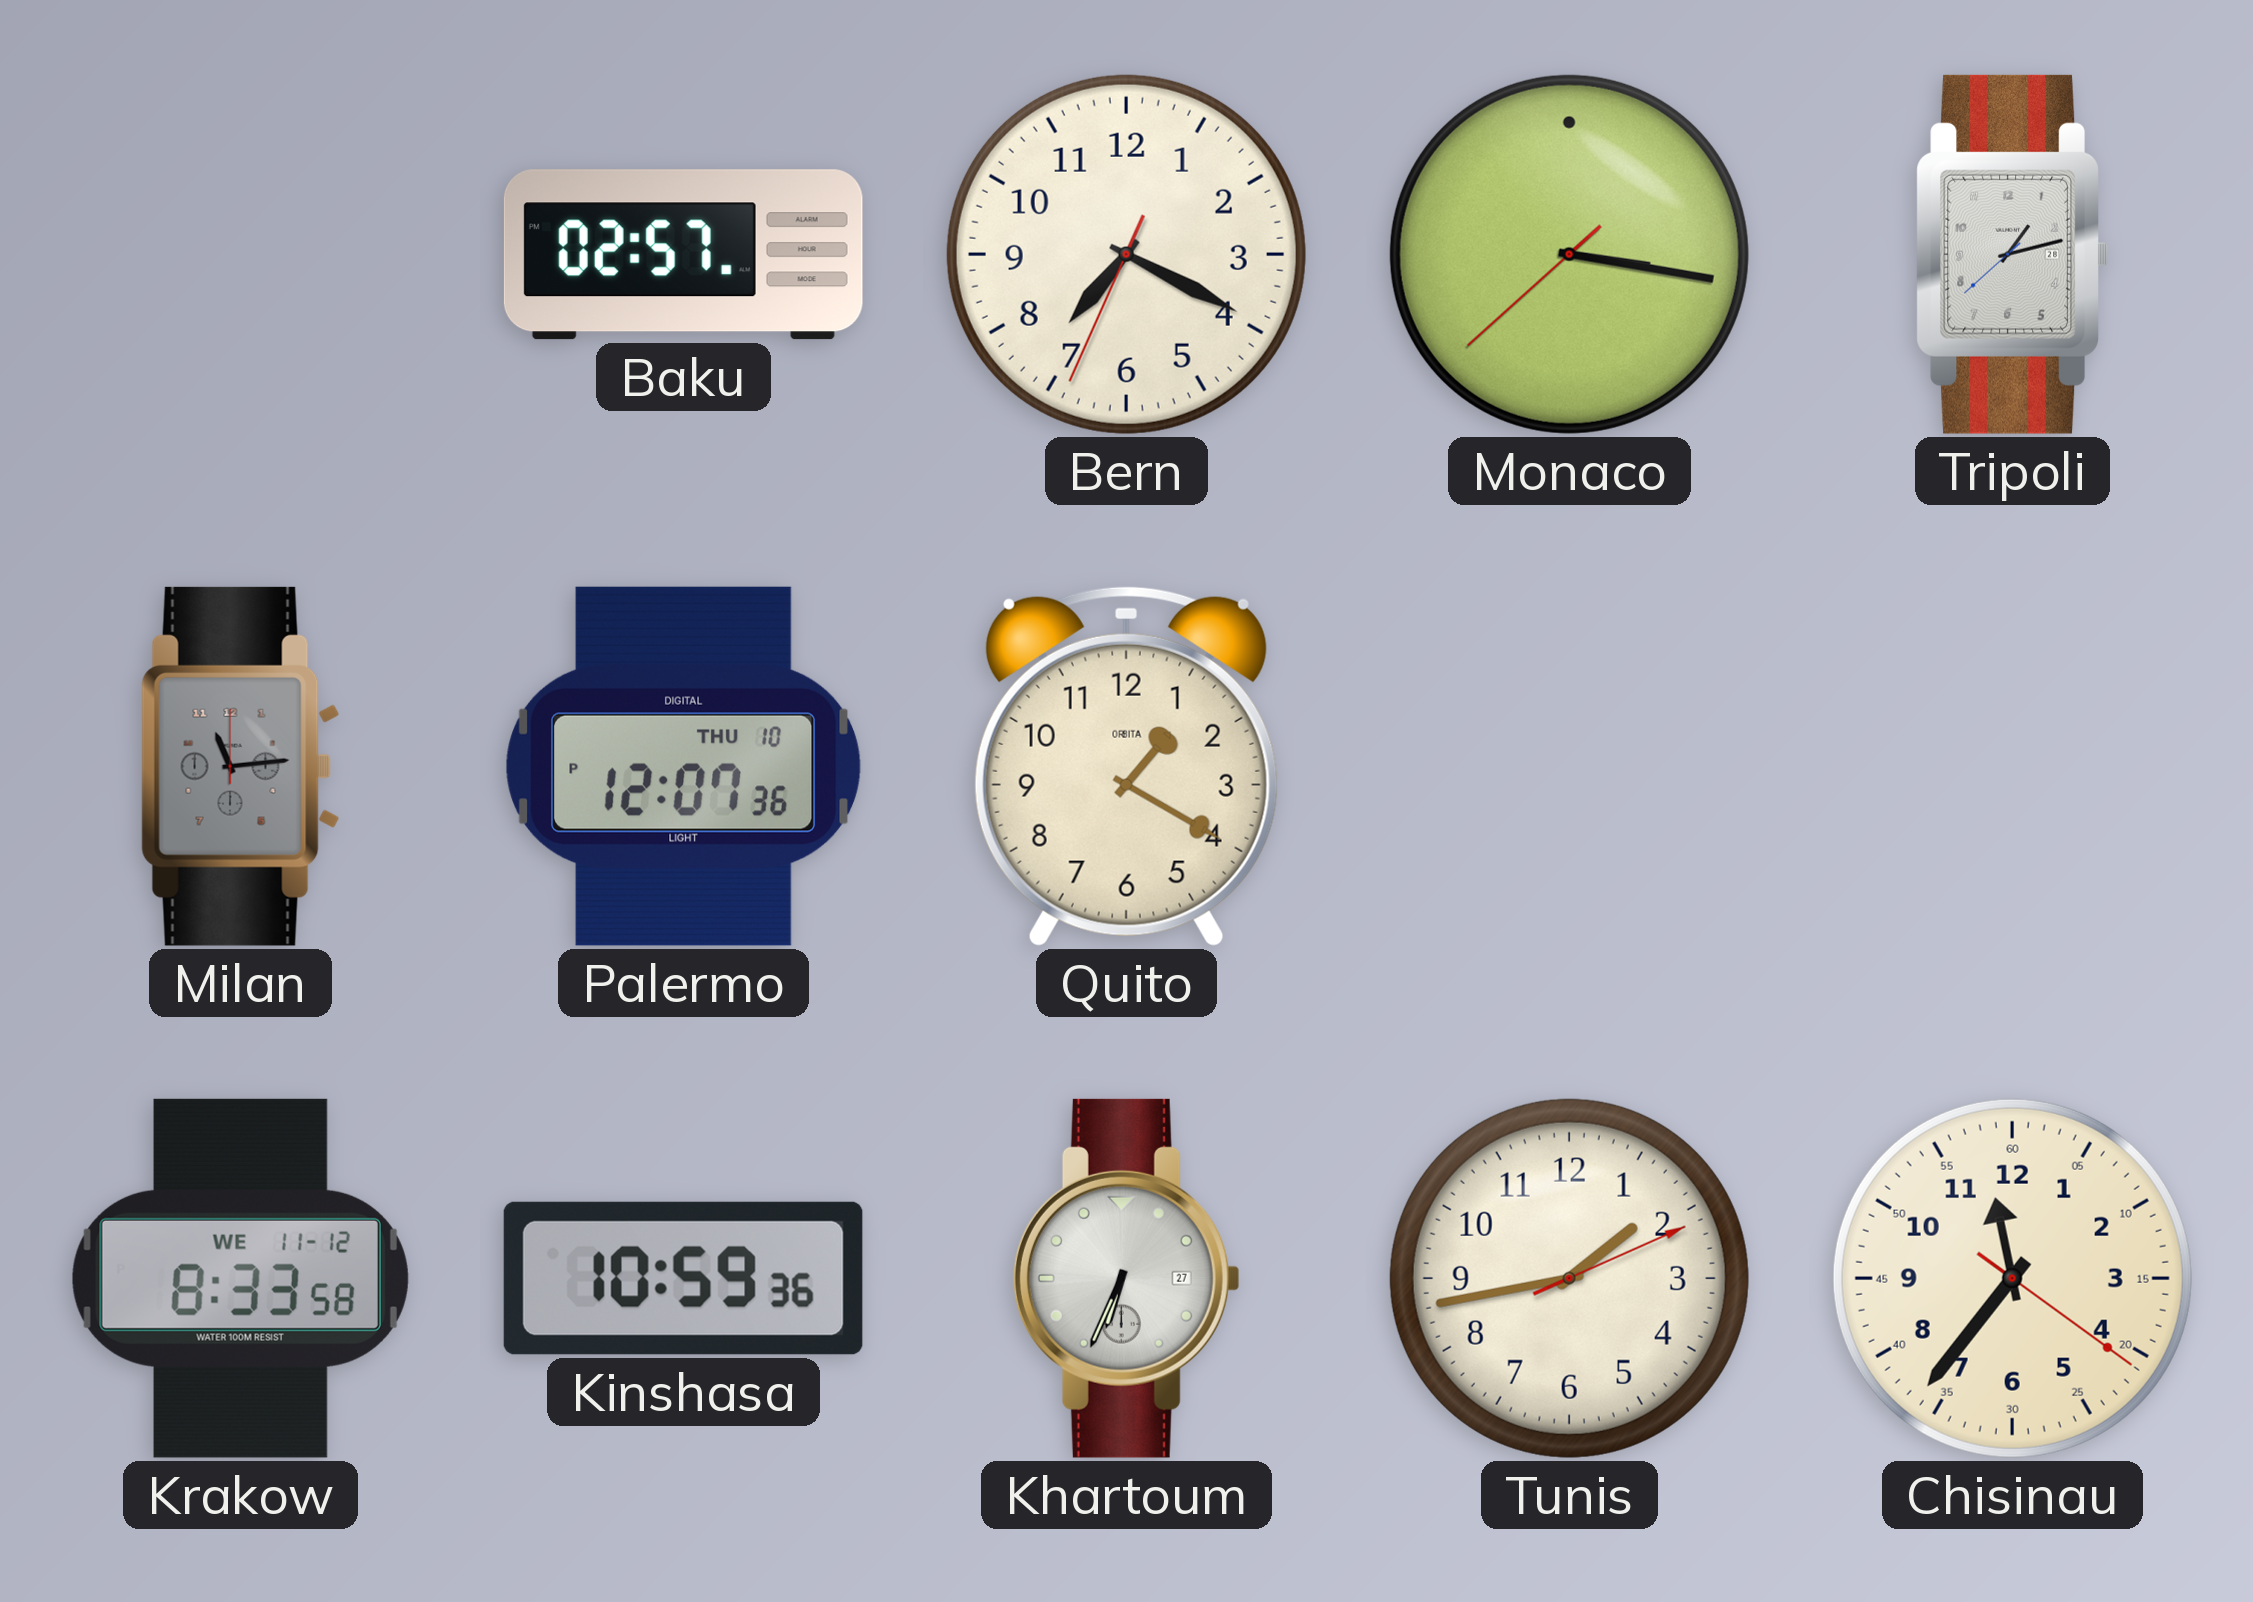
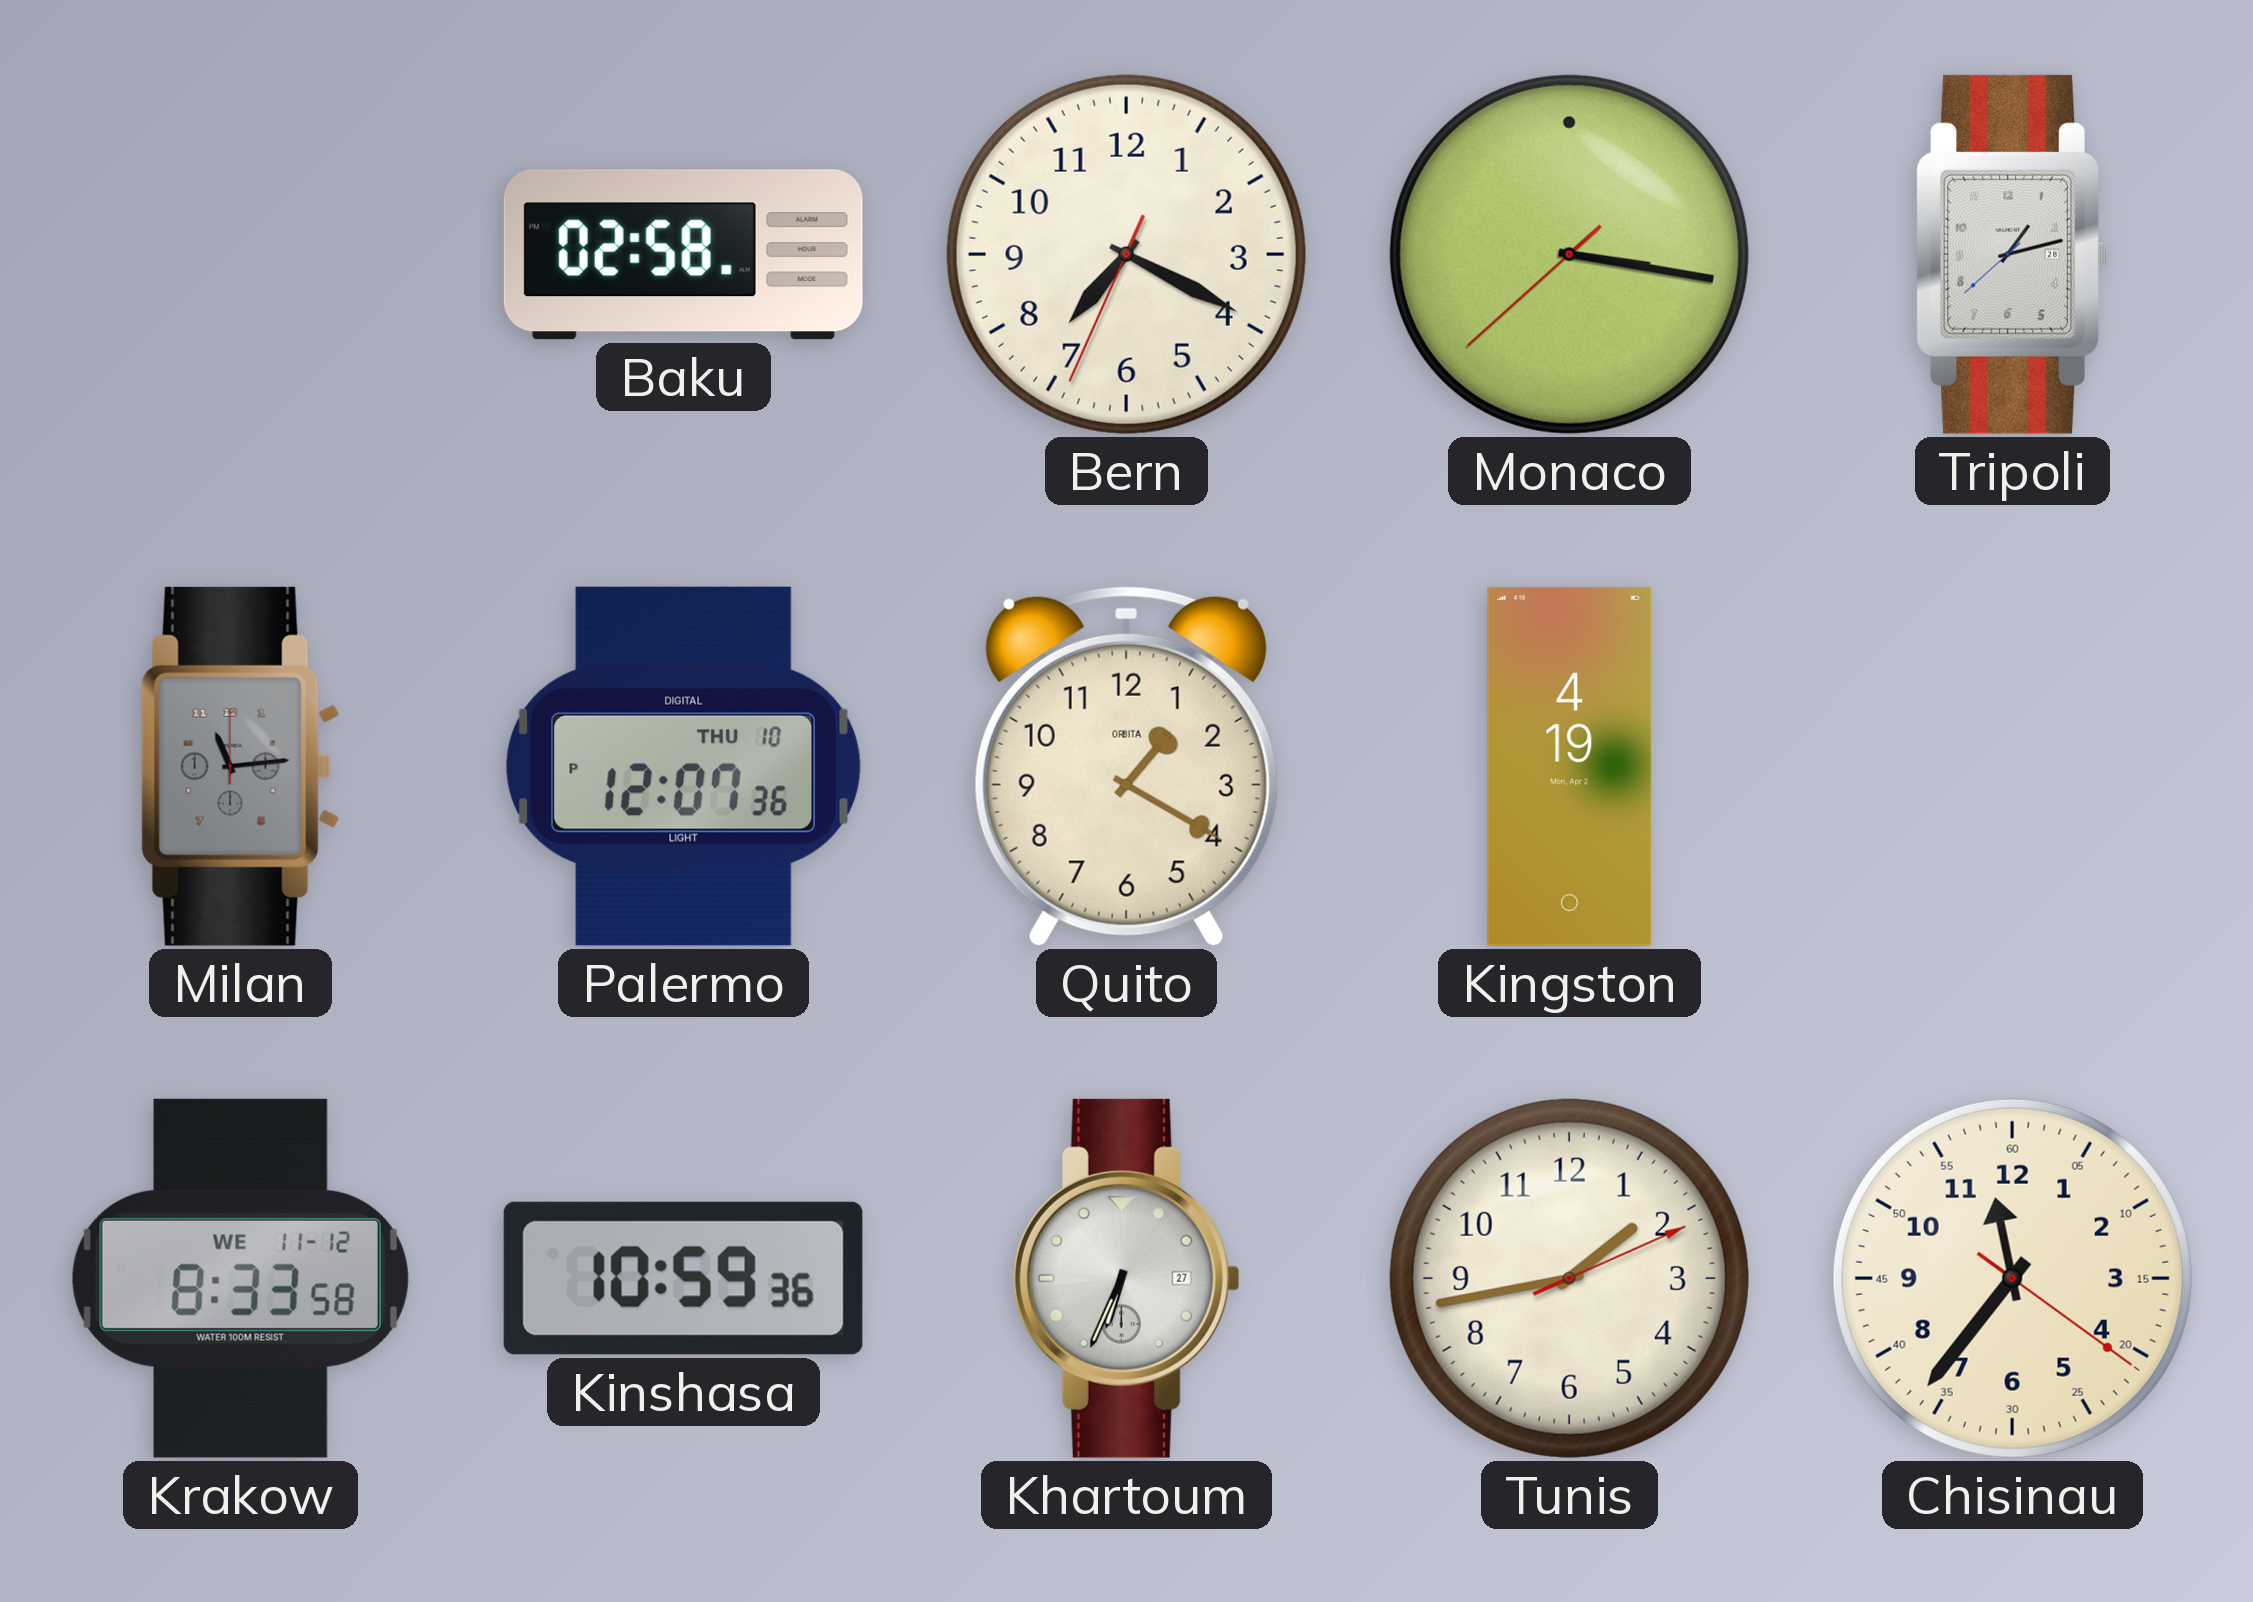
Baku: 02:57 -> 02:58 (683, 255)
Kingston: none -> 4:19 (1570, 766)
